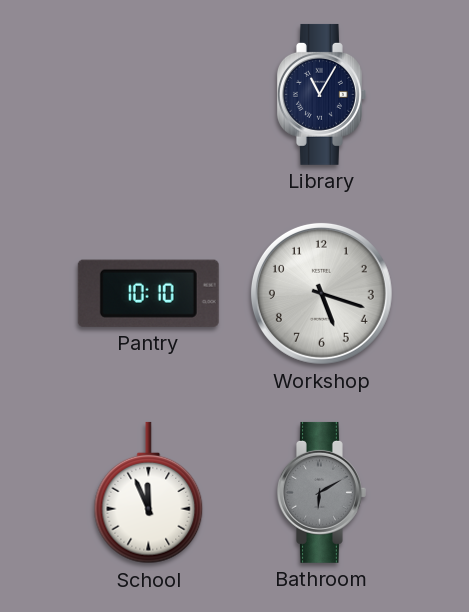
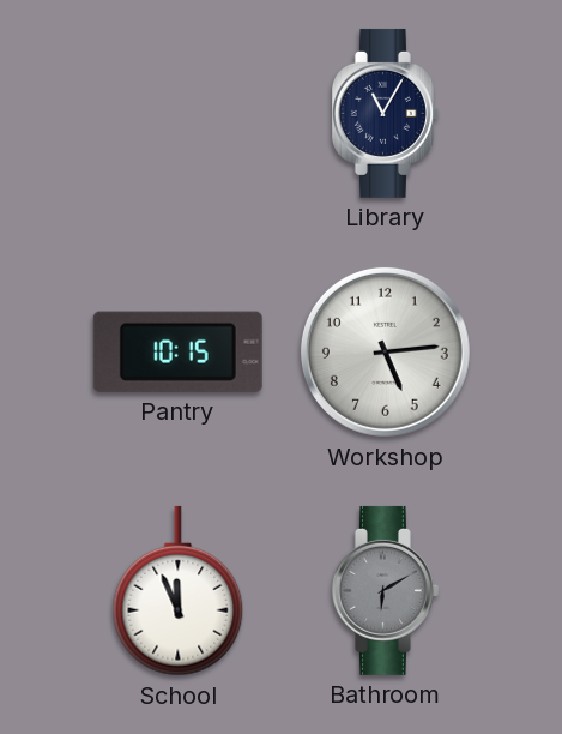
Pantry: 10:10 -> 10:15 (177, 351)
Workshop: 5:18 -> 5:14 (385, 351)
